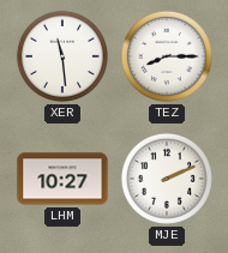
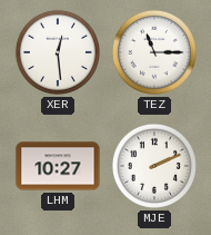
XER: 11:29 -> 12:29 (58, 52)
TEZ: 8:15 -> 11:15 (154, 52)
